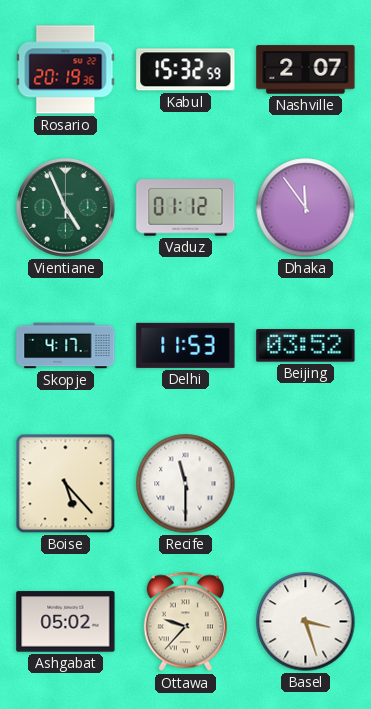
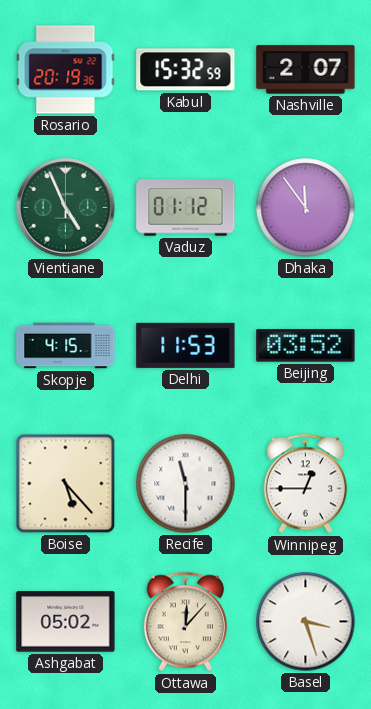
Skopje: 4:17 -> 4:15 (66, 346)
Winnipeg: none -> 12:45 (305, 484)
Ottawa: 9:37 -> 12:07 (185, 622)
